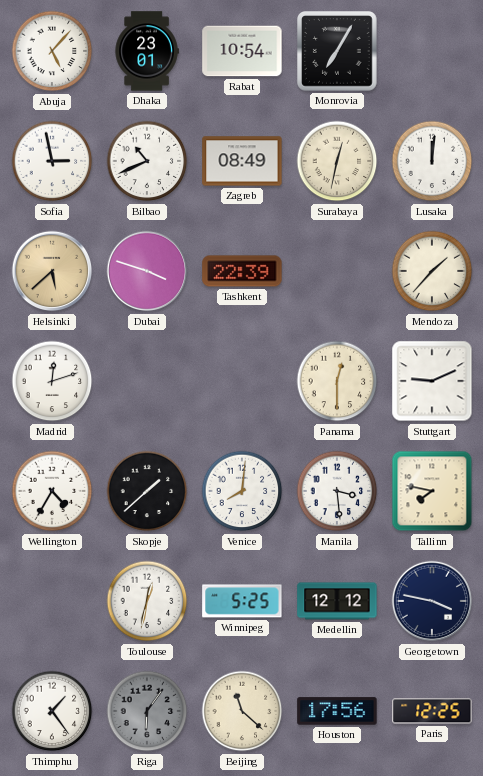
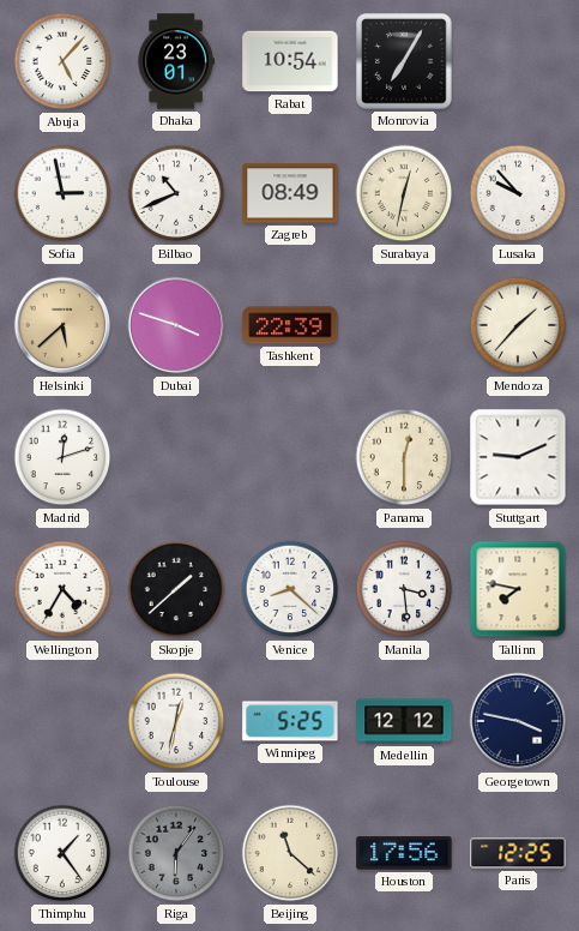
Lusaka: 12:01 -> 9:53 (518, 193)
Venice: 8:01 -> 8:22 (290, 589)
